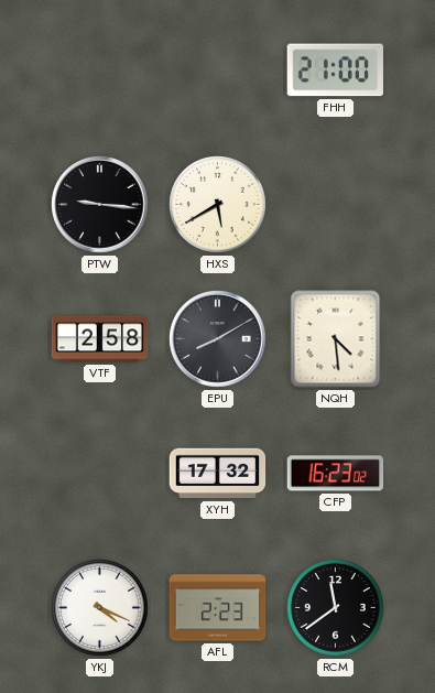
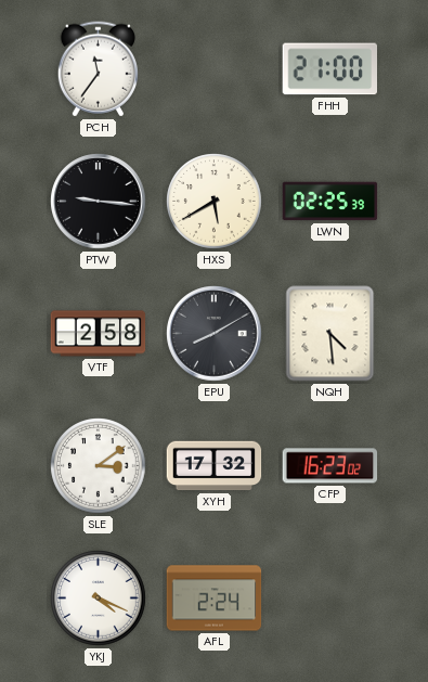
PCH: none -> 11:36 (98, 69)
LWN: none -> 02:25 (330, 202)
SLE: none -> 3:09 (99, 466)
AFL: 2:23 -> 2:24 (215, 599)
RCM: 11:39 -> none (336, 608)
